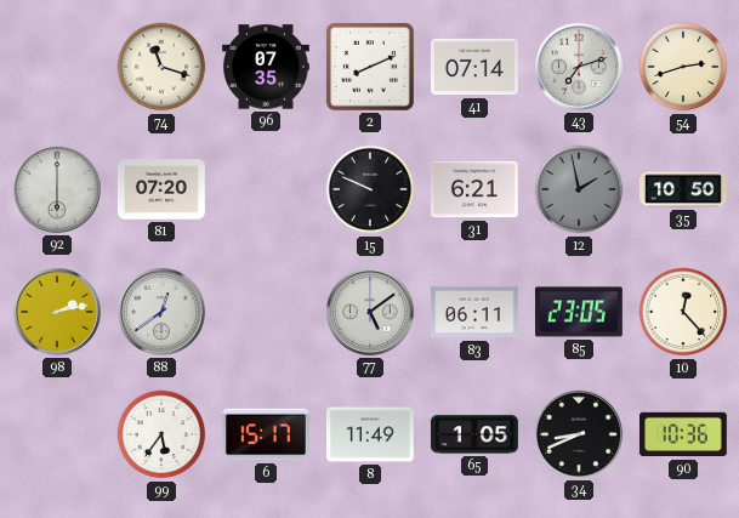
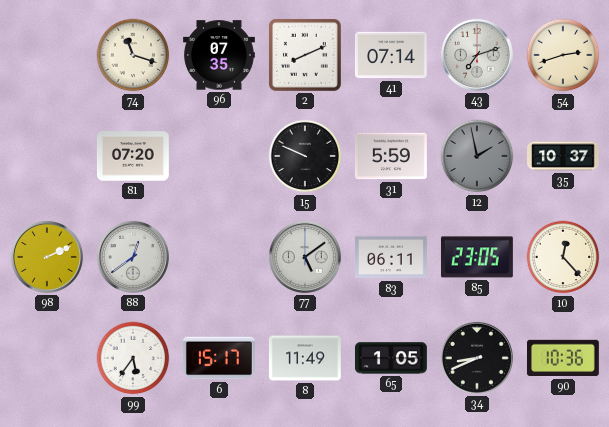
92: 6:00 -> none (57, 189)
31: 6:21 -> 5:59 (391, 156)
35: 10:50 -> 10:37 (564, 156)
98: 2:13 -> 2:11 (47, 257)
